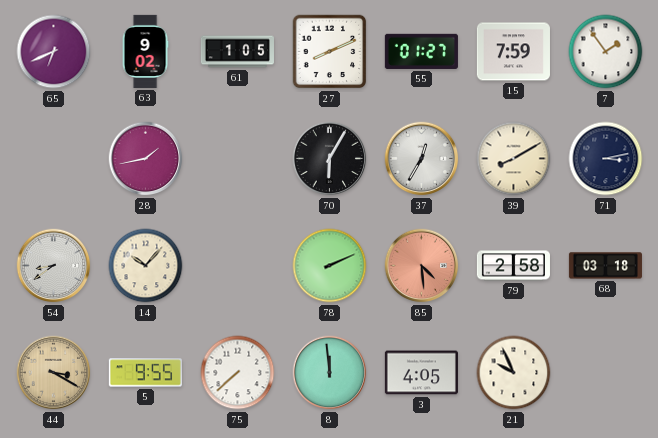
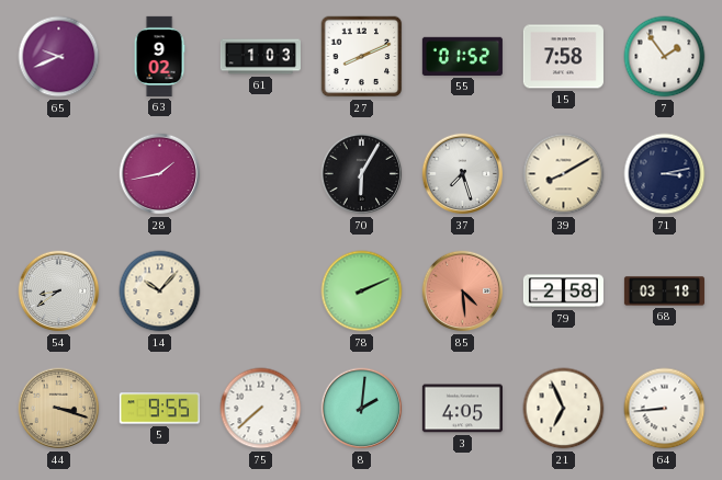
65: 6:41 -> 9:41 (59, 57)
61: 1:05 -> 1:03 (260, 57)
55: 01:27 -> 01:52 (462, 56)
15: 7:59 -> 7:58 (563, 57)
37: 12:35 -> 7:27 (463, 174)
44: 3:20 -> 3:18 (59, 409)
8: 11:59 -> 2:01 (362, 409)
21: 9:56 -> 6:56 (564, 409)
64: none -> 8:44 (665, 409)
